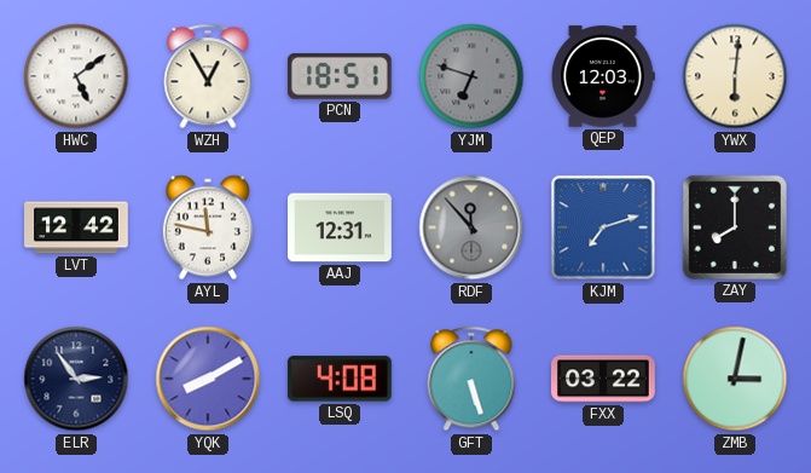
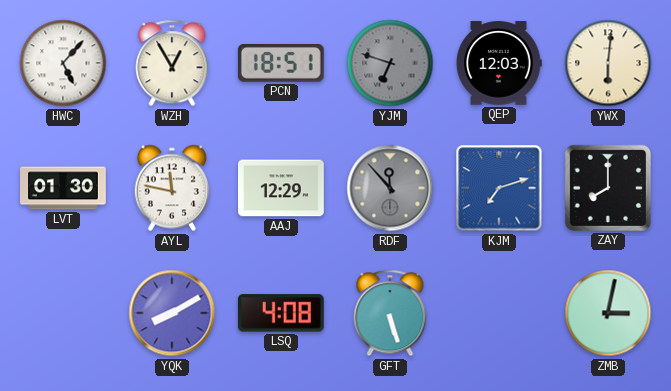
HWC: 5:09 -> 5:07 (63, 63)
LVT: 12:42 -> 01:30 (64, 188)
AAJ: 12:31 -> 12:29 (282, 188)
ELR: 2:54 -> none (76, 379)
FXX: 03:22 -> none (603, 379)
